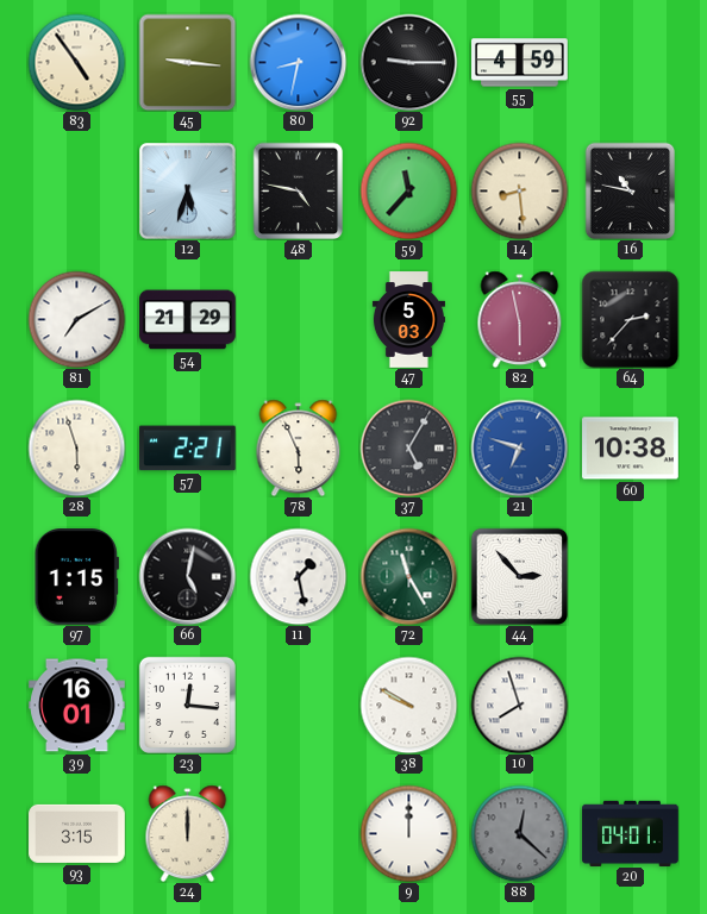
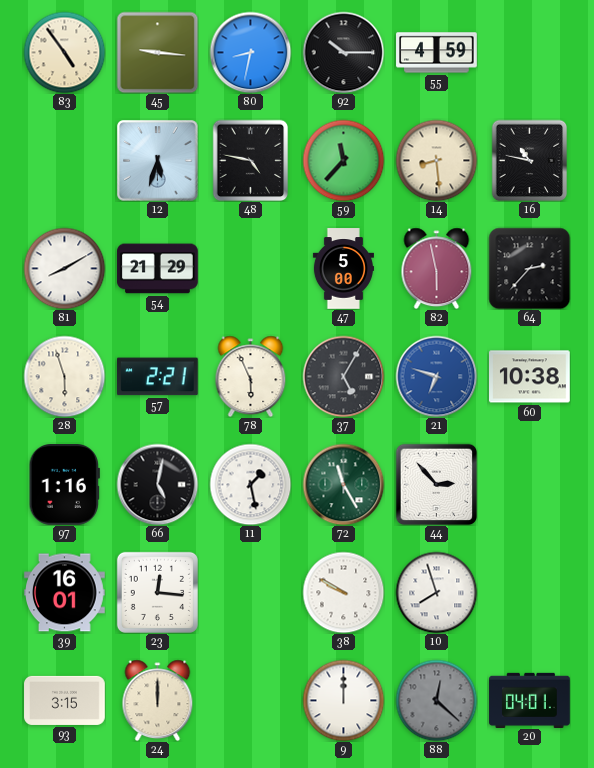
92: 9:15 -> 10:15 (343, 52)
81: 7:10 -> 8:10 (64, 268)
47: 5:03 -> 5:00 (343, 269)
97: 1:15 -> 1:16 (64, 485)
